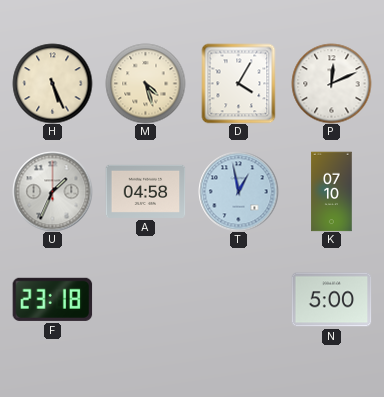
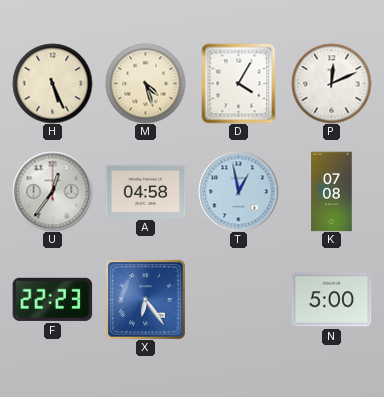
U: 1:34 -> 12:36 (52, 191)
K: 07:10 -> 07:08 (332, 191)
F: 23:18 -> 22:23 (52, 299)
X: none -> 6:24 (146, 300)
